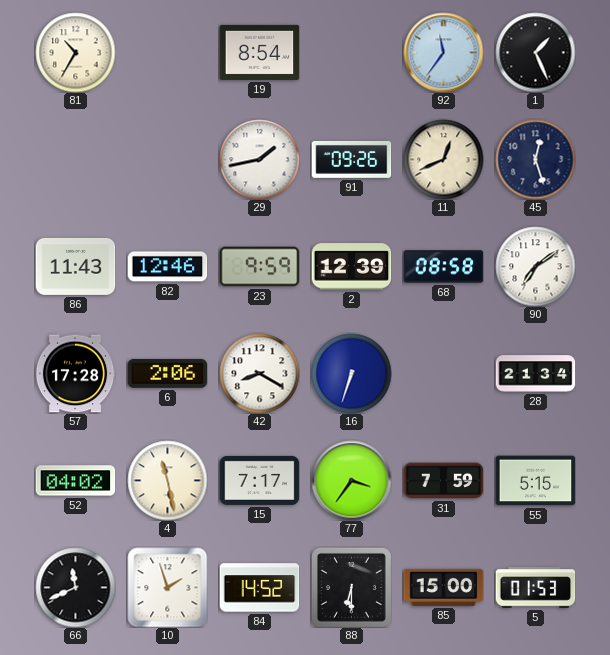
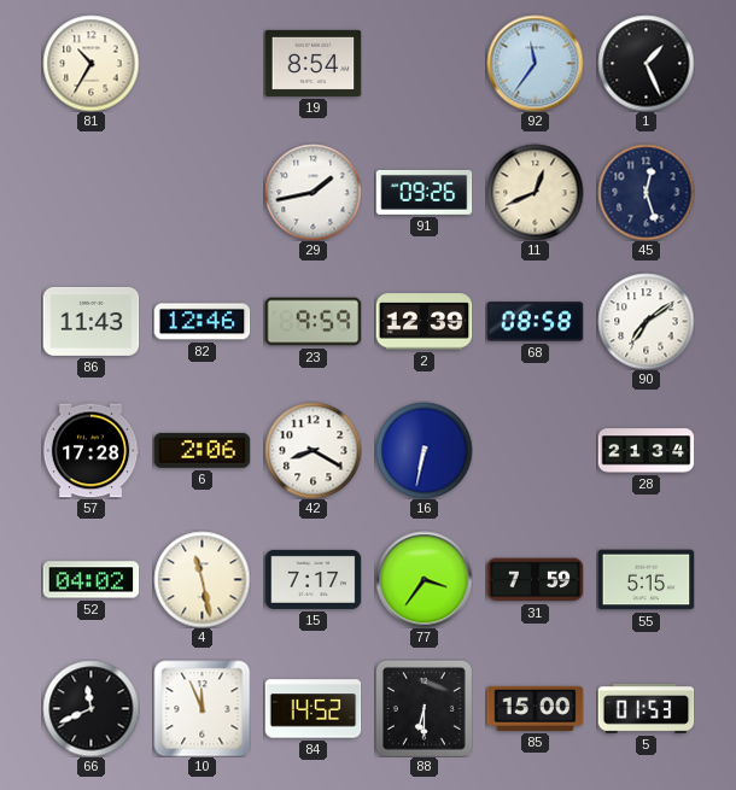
16: 6:33 -> 6:32 (424, 450)
10: 1:57 -> 11:56 (201, 708)
